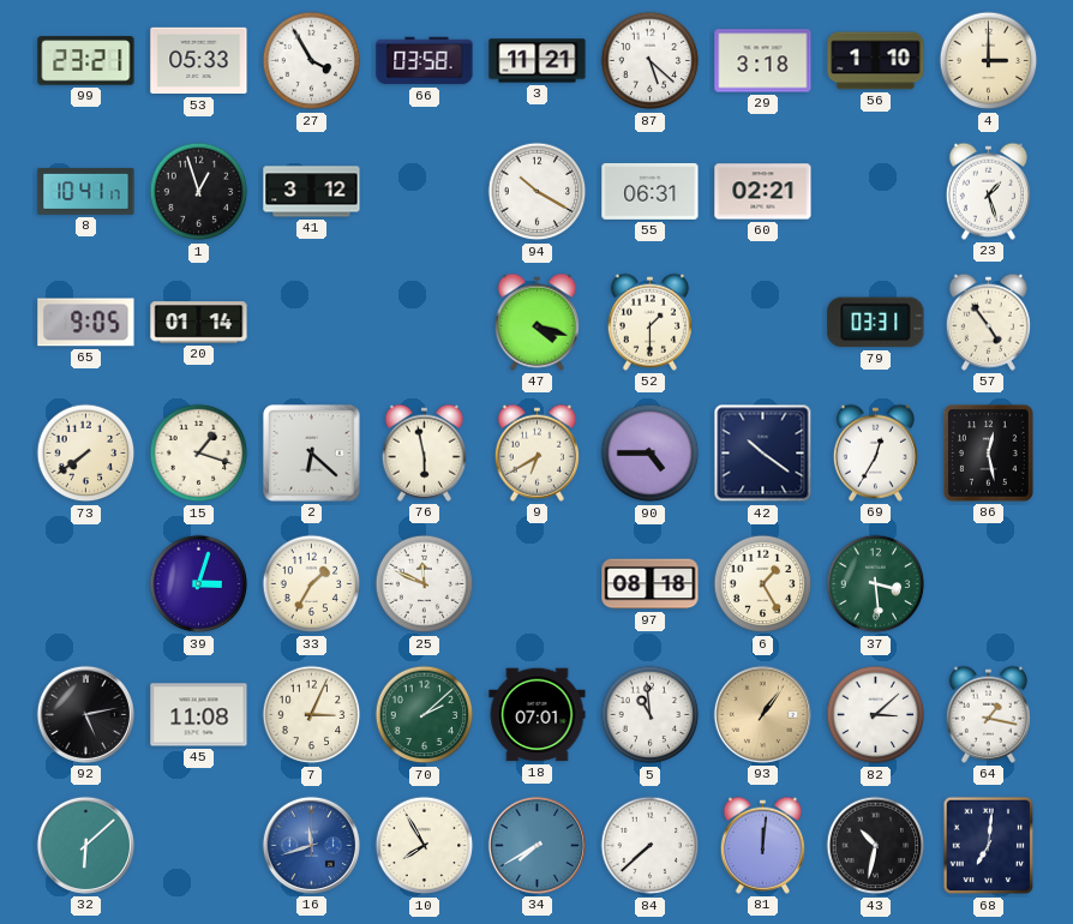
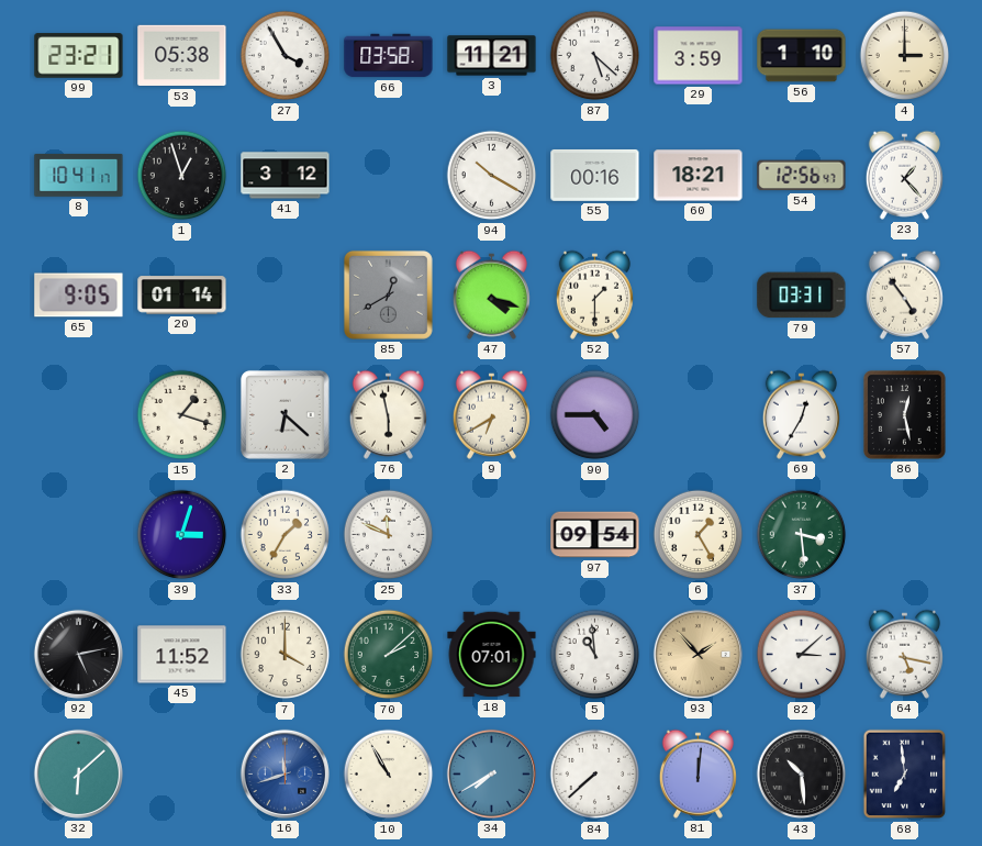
53: 05:33 -> 05:38 (182, 56)
29: 3:18 -> 3:59 (699, 56)
55: 06:31 -> 00:16 (595, 176)
60: 02:21 -> 18:21 (699, 176)
54: none -> 12:56 (802, 176)
23: 1:27 -> 1:23 (904, 175)
85: none -> 12:40 (388, 294)
73: 7:39 -> none (86, 454)
42: 10:21 -> none (763, 454)
97: 08:18 -> 09:54 (595, 535)
45: 11:08 -> 11:52 (182, 655)
7: 3:04 -> 4:00 (286, 655)
93: 1:06 -> 1:53 (698, 654)
64: 1:17 -> 5:17 (904, 654)
10: 7:55 -> 10:55 (389, 775)
43: 10:32 -> 10:29 (802, 775)
68: 7:01 -> 6:59 (905, 775)
